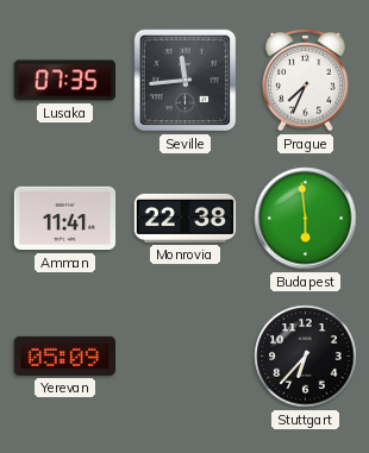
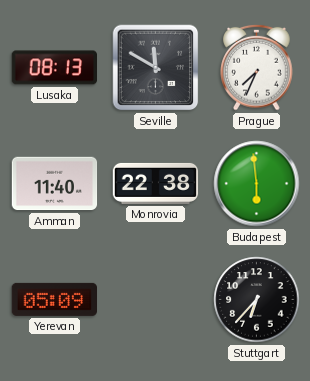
Lusaka: 07:35 -> 08:13 (54, 68)
Seville: 11:44 -> 11:50 (156, 68)
Amman: 11:41 -> 11:40 (55, 184)
